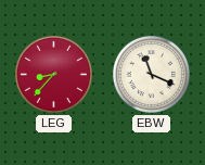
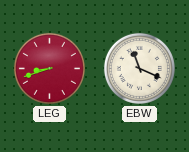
LEG: 8:37 -> 8:42 (49, 68)
